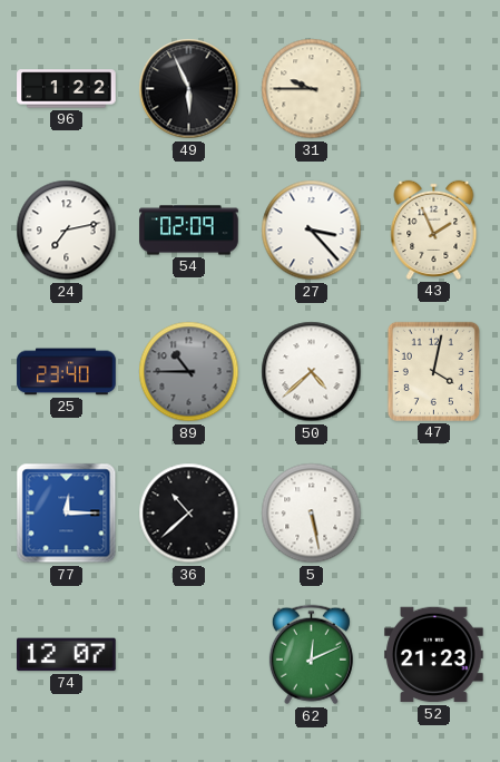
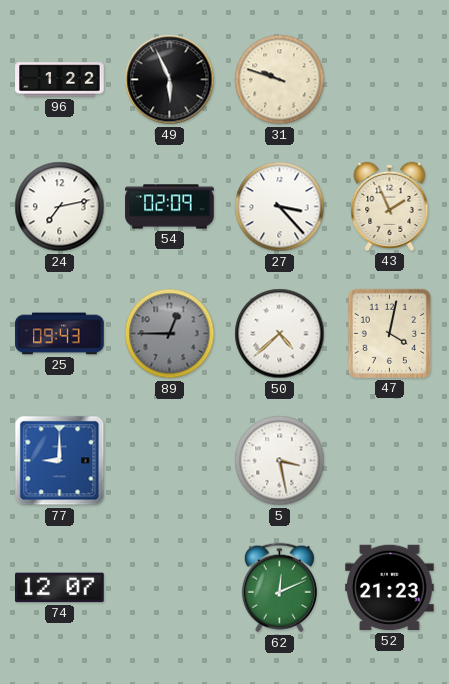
31: 9:45 -> 9:48 (280, 80)
25: 23:40 -> 09:43 (60, 334)
89: 10:45 -> 12:45 (170, 334)
77: 12:15 -> 9:00 (60, 461)
36: 10:38 -> none (189, 514)
5: 5:28 -> 3:28 (280, 461)
